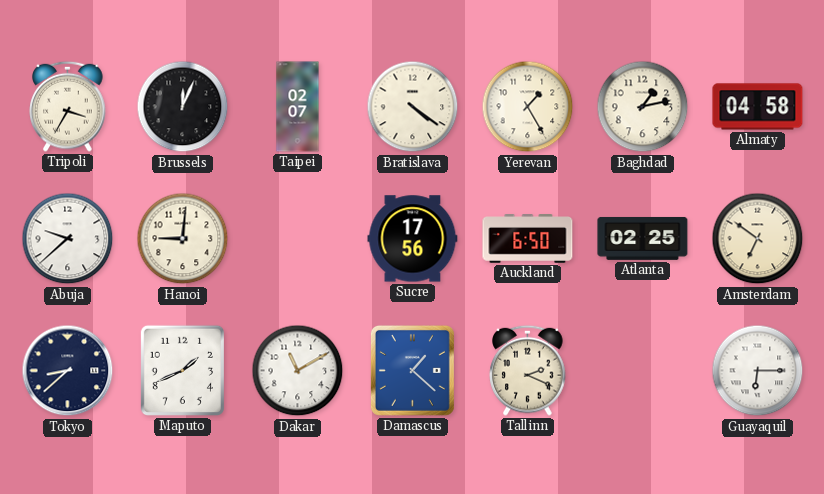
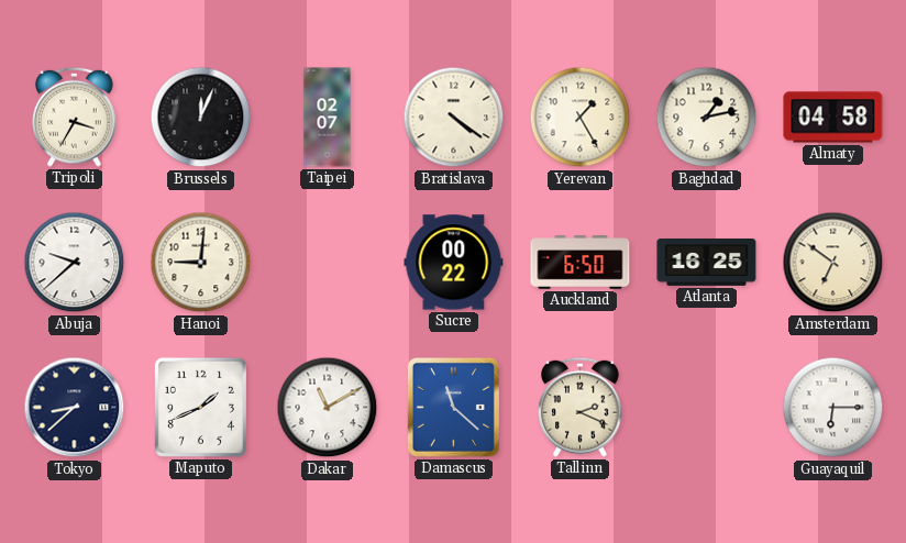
Sucre: 17:56 -> 00:22 (454, 263)
Atlanta: 02:25 -> 16:25 (707, 262)
Damascus: 1:22 -> 11:22 (453, 407)
